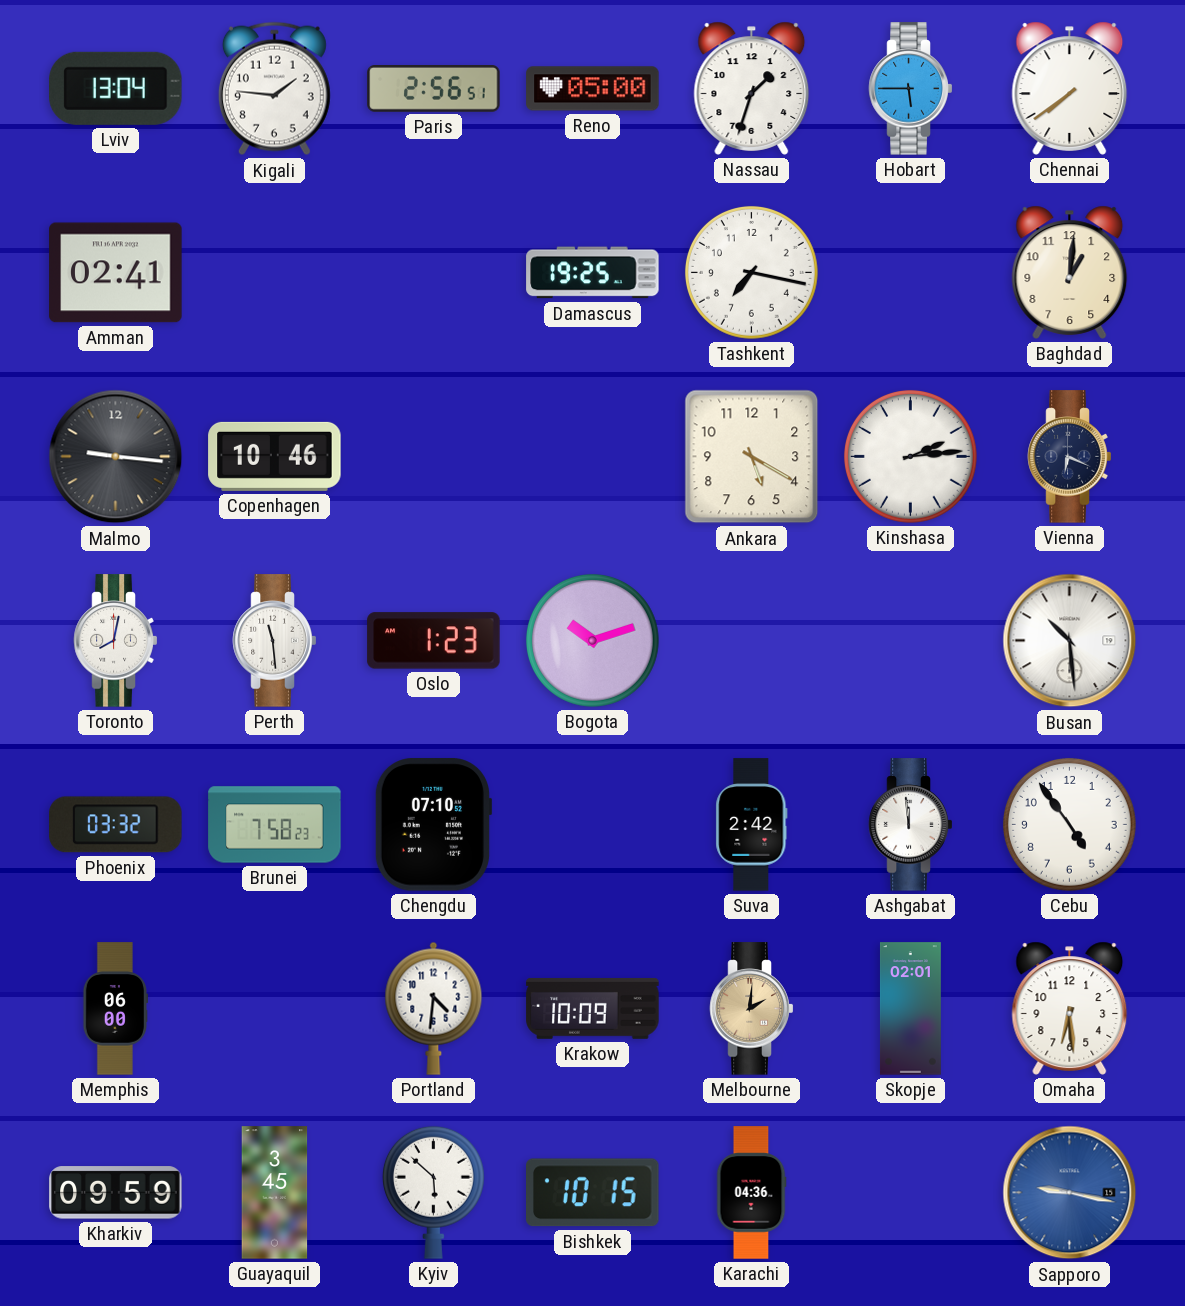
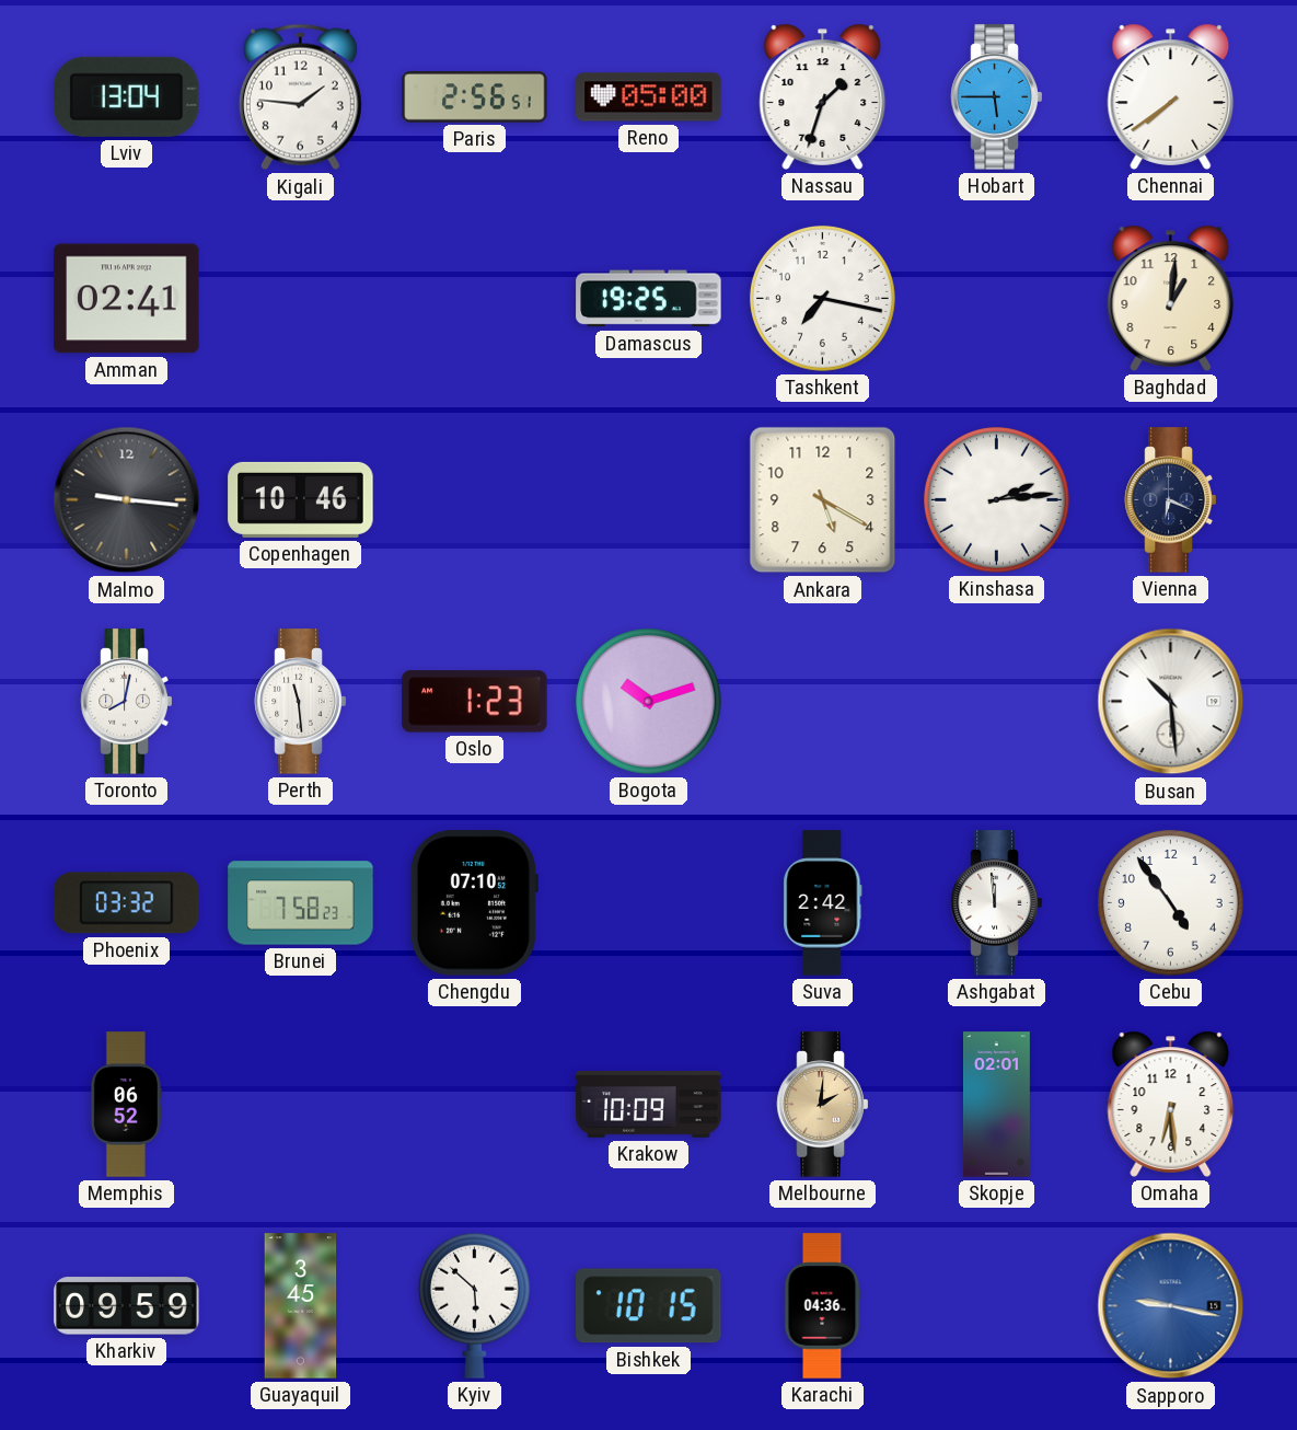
Memphis: 06:00 -> 06:52 (125, 1105)
Portland: 4:31 -> none (434, 1008)
